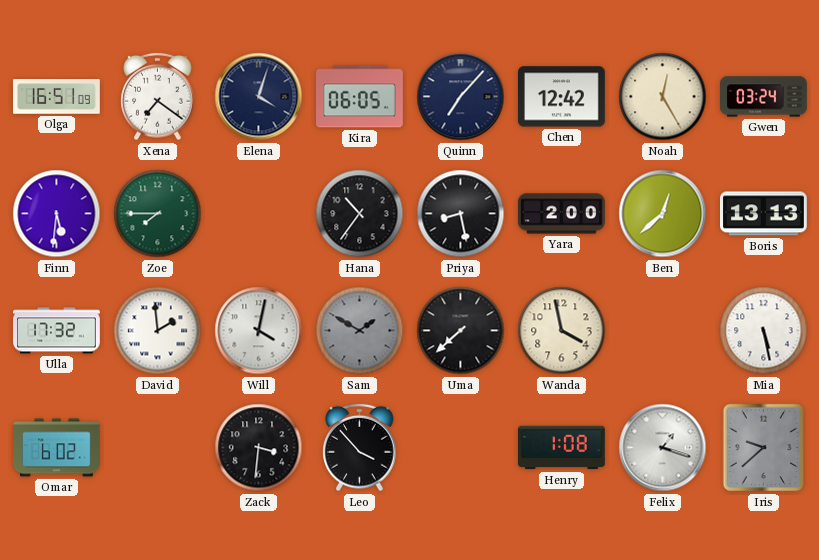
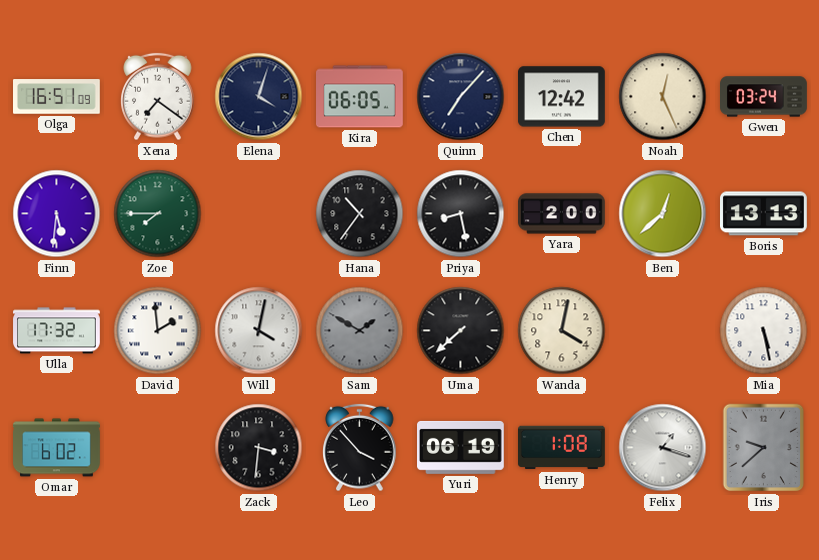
Noah: 12:25 -> 12:26 (663, 97)
Wanda: 3:58 -> 4:02 (562, 331)
Yuri: none -> 06:19 (461, 447)
